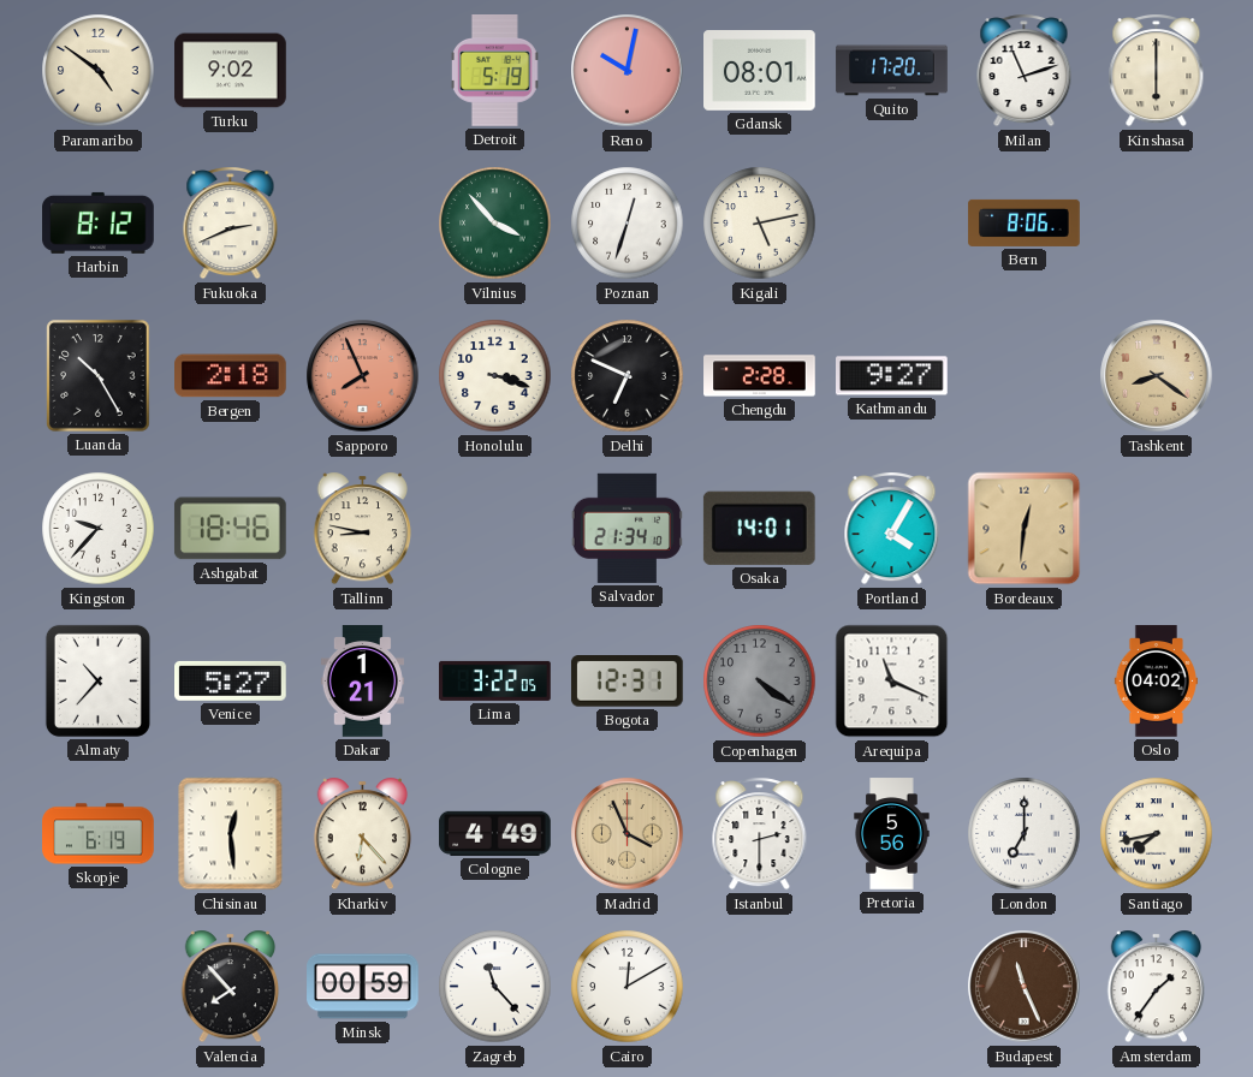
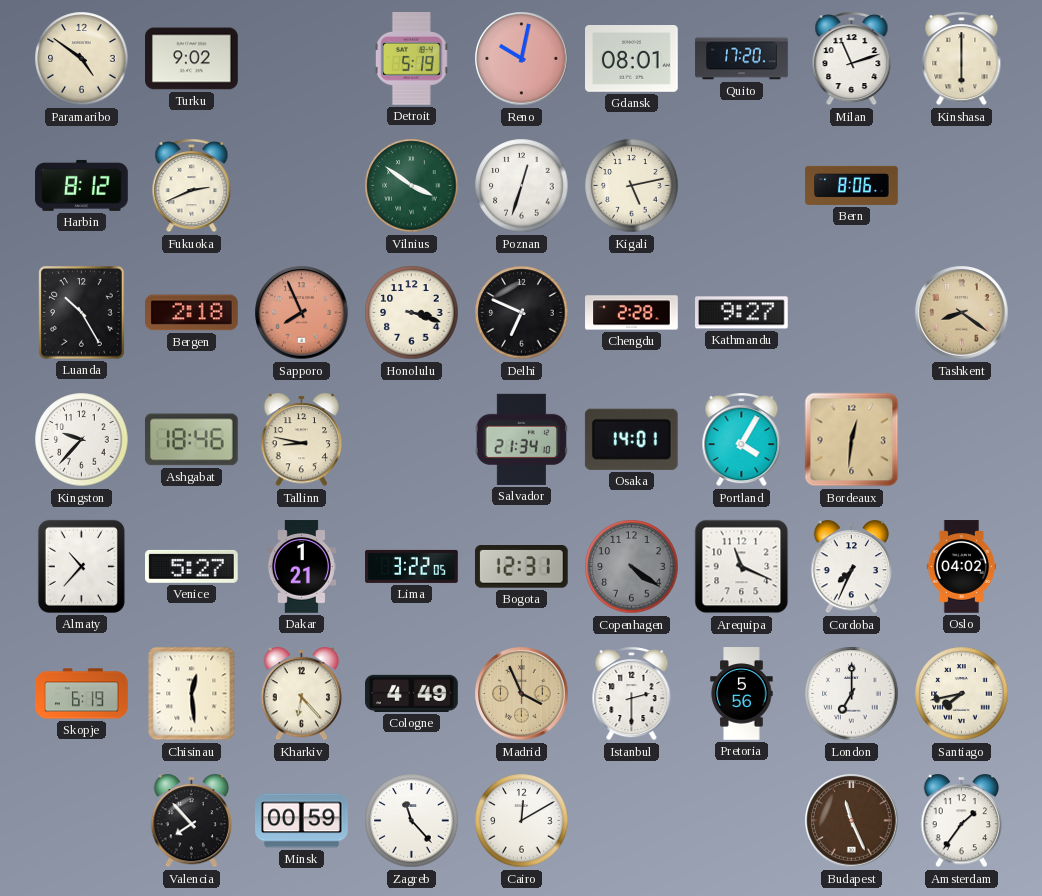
Vilnius: 3:53 -> 3:51 (412, 186)
Cordoba: none -> 7:34 (852, 567)
